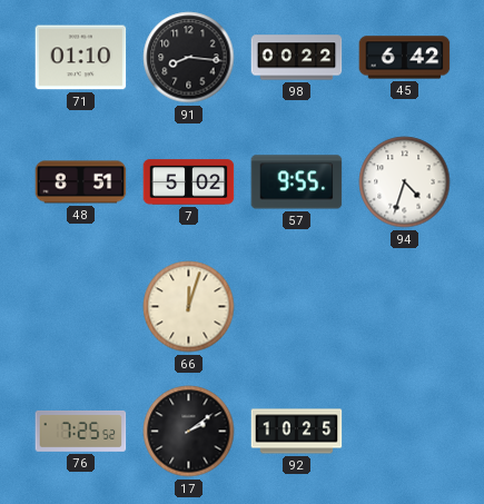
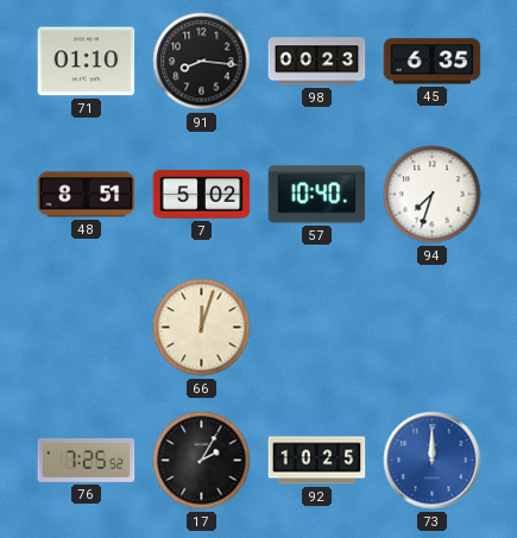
98: 00:22 -> 00:23 (317, 62)
45: 6:42 -> 6:35 (433, 62)
57: 9:55 -> 10:40 (317, 195)
94: 4:33 -> 7:33 (433, 195)
17: 2:09 -> 2:05 (202, 461)
73: none -> 12:00 (433, 461)
